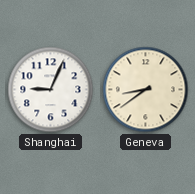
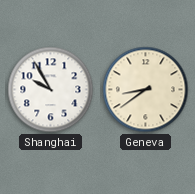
Shanghai: 9:04 -> 9:55 (51, 90)
